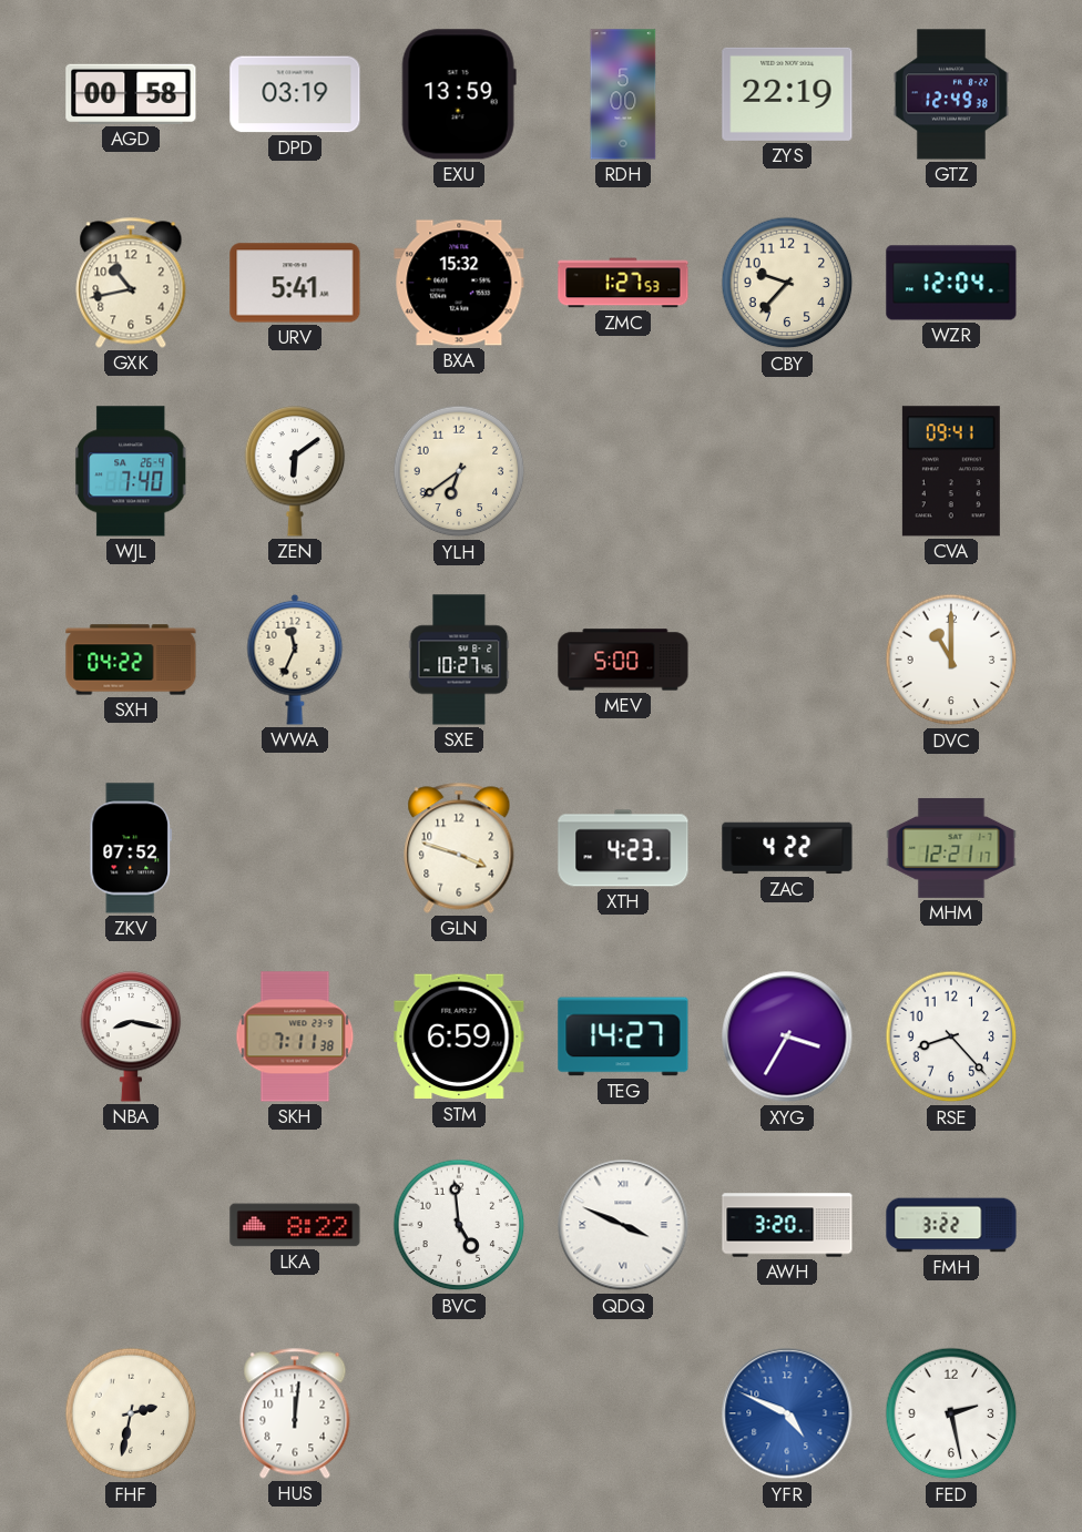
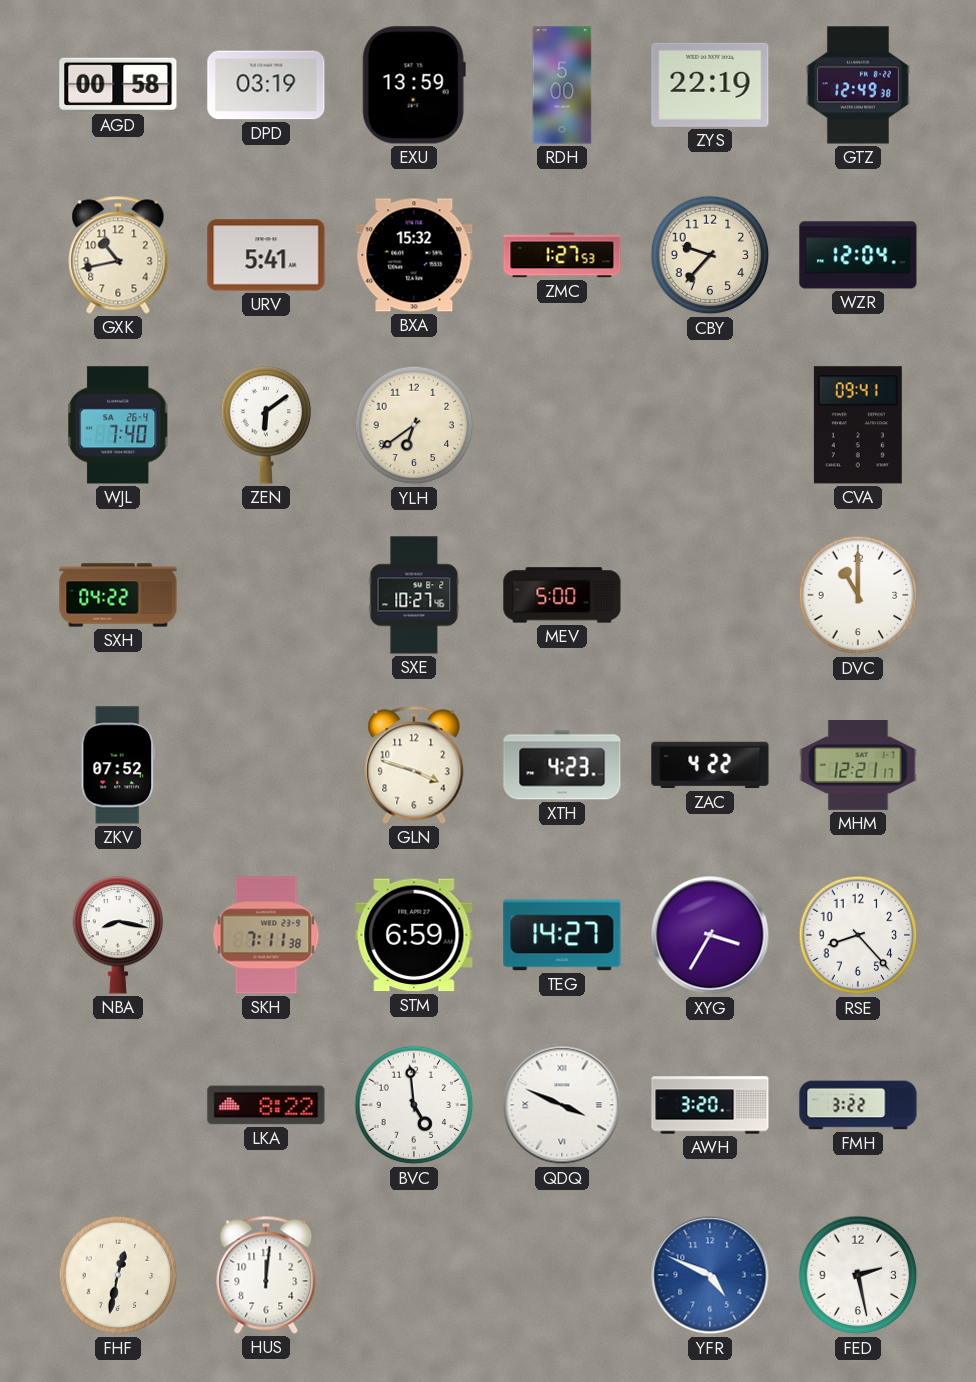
WWA: 11:34 -> none (295, 660)
FHF: 2:32 -> 12:32 (118, 1275)
